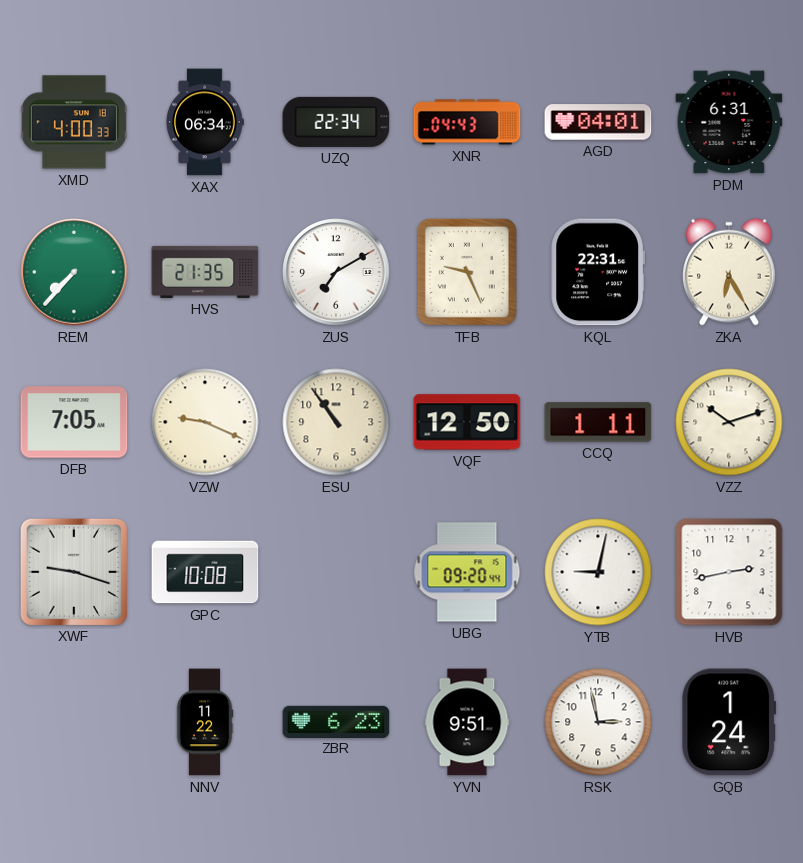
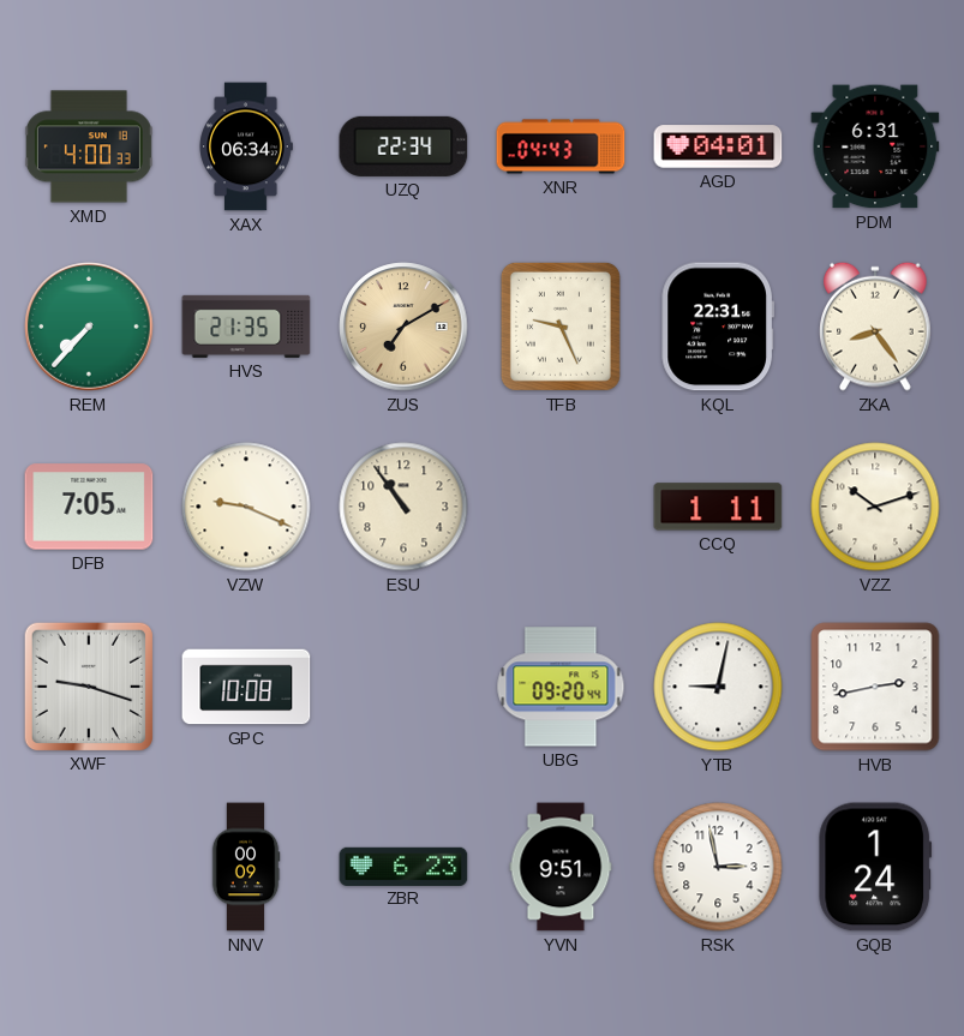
ZUS dial: white -> champagne (403, 327)
ZKA: 6:25 -> 8:24 (876, 327)
VQF: 12:50 -> none (467, 422)
NNV: 11:22 -> 00:09 (246, 867)
